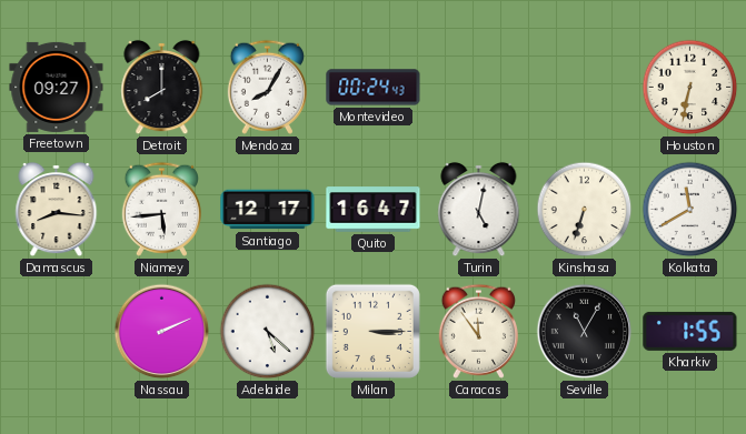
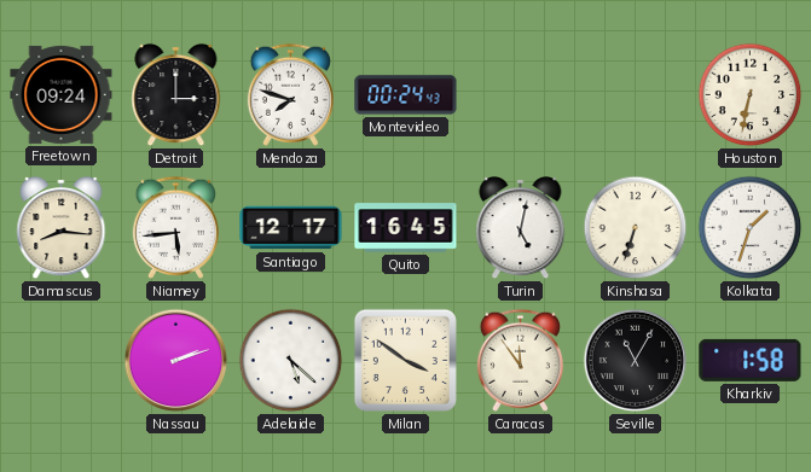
Freetown: 09:27 -> 09:24 (62, 94)
Detroit: 8:00 -> 3:00 (176, 95)
Mendoza: 8:05 -> 7:48 (290, 94)
Quito: 16:47 -> 16:45 (406, 228)
Kolkata: 11:40 -> 1:33 (751, 228)
Nassau: 2:11 -> 2:12 (176, 361)
Milan: 3:15 -> 3:51 (405, 360)
Kharkiv: 1:55 -> 1:58 (751, 360)
